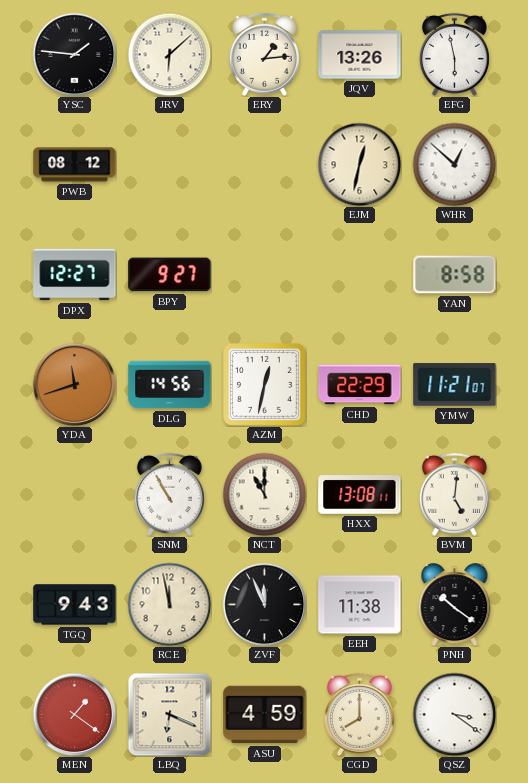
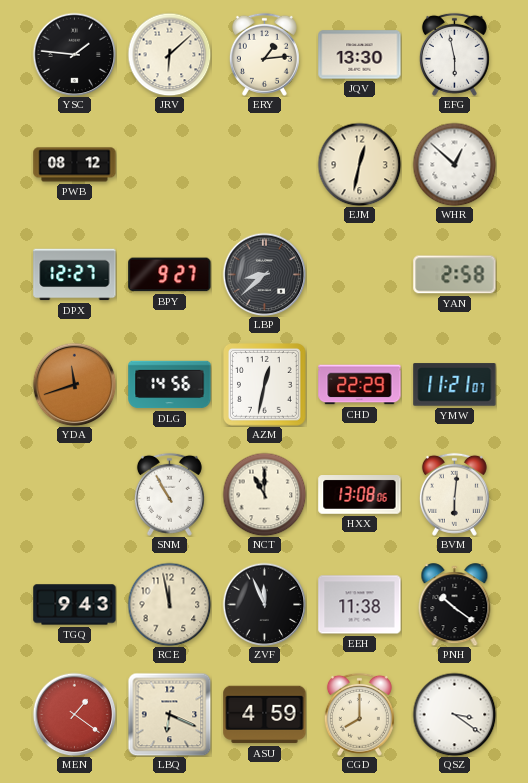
JQV: 13:26 -> 13:30 (360, 55)
LBP: none -> 8:38 (264, 274)
YAN: 8:58 -> 2:58 (455, 275)
HXX: 13:08:11 -> 13:08:06 (360, 495)
BVM: 5:01 -> 6:01 (454, 494)
